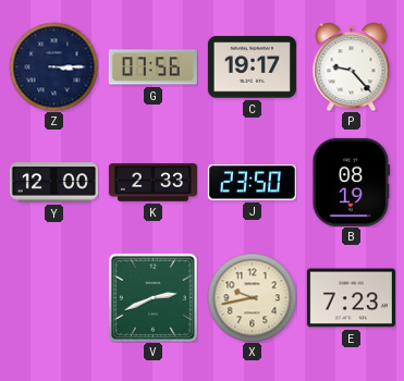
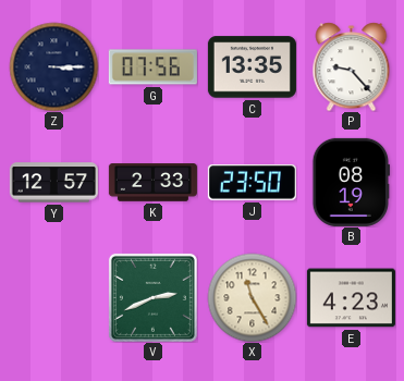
C: 19:17 -> 13:35 (252, 67)
Y: 12:00 -> 12:57 (53, 183)
X: 9:43 -> 11:25 (252, 297)
E: 7:23 -> 4:23 (351, 298)
